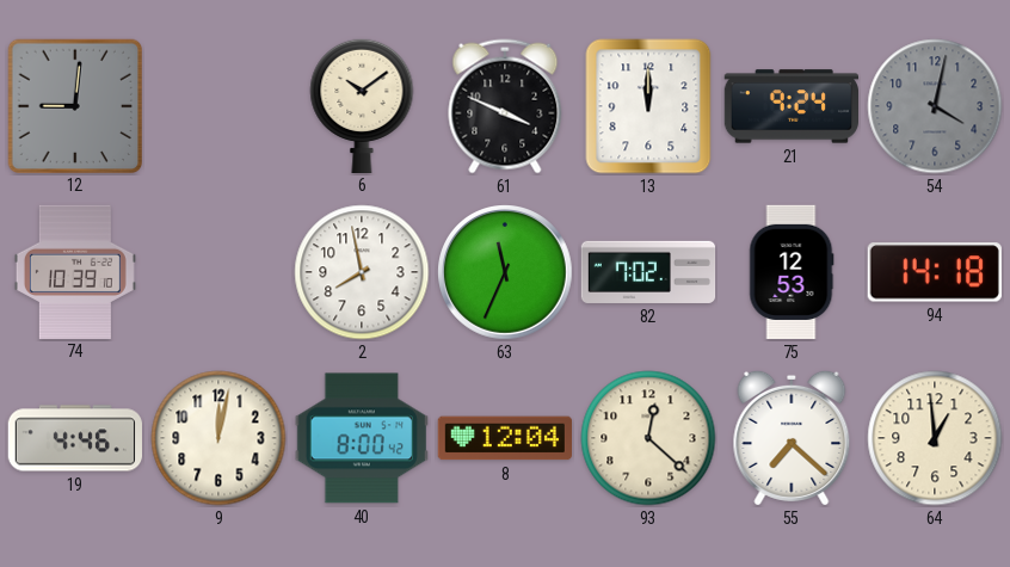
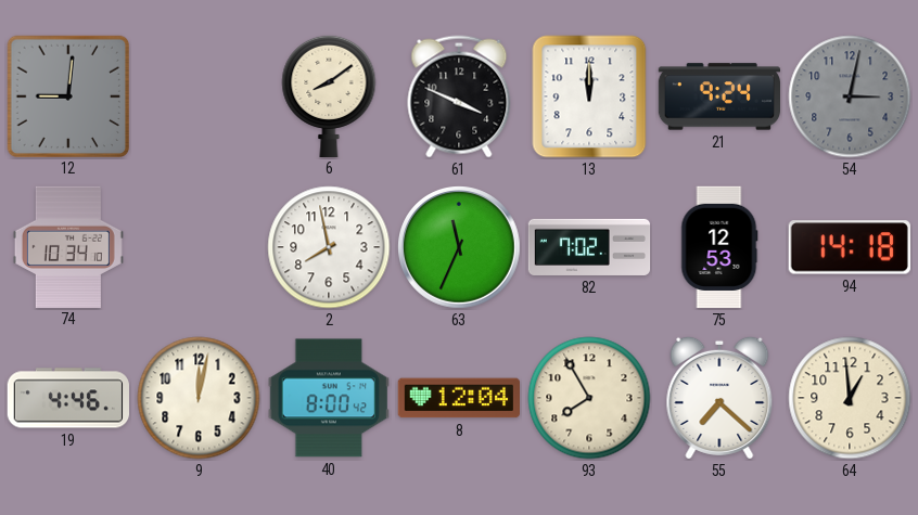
6: 10:09 -> 8:09 (329, 95)
54: 4:02 -> 3:02 (850, 96)
74: 10:39 -> 10:34 (68, 246)
93: 12:22 -> 7:55 (589, 398)
